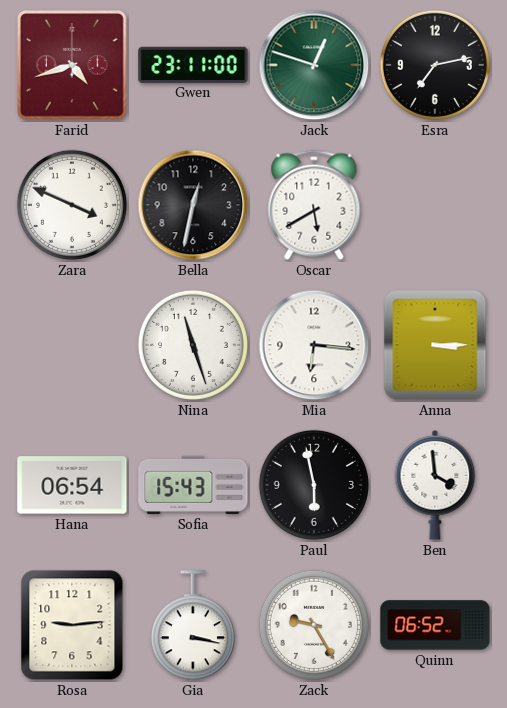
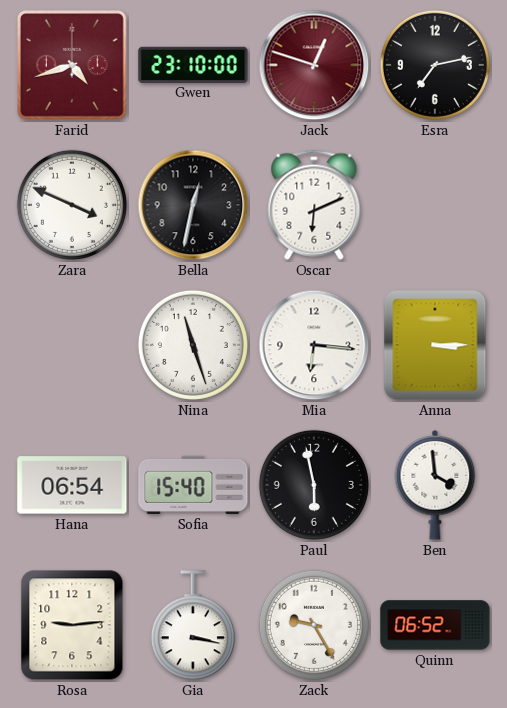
Gwen: 23:11 -> 23:10 (193, 64)
Jack dial: green -> burgundy (314, 65)
Oscar: 5:40 -> 6:11 (314, 205)
Sofia: 15:43 -> 15:40 (193, 485)
